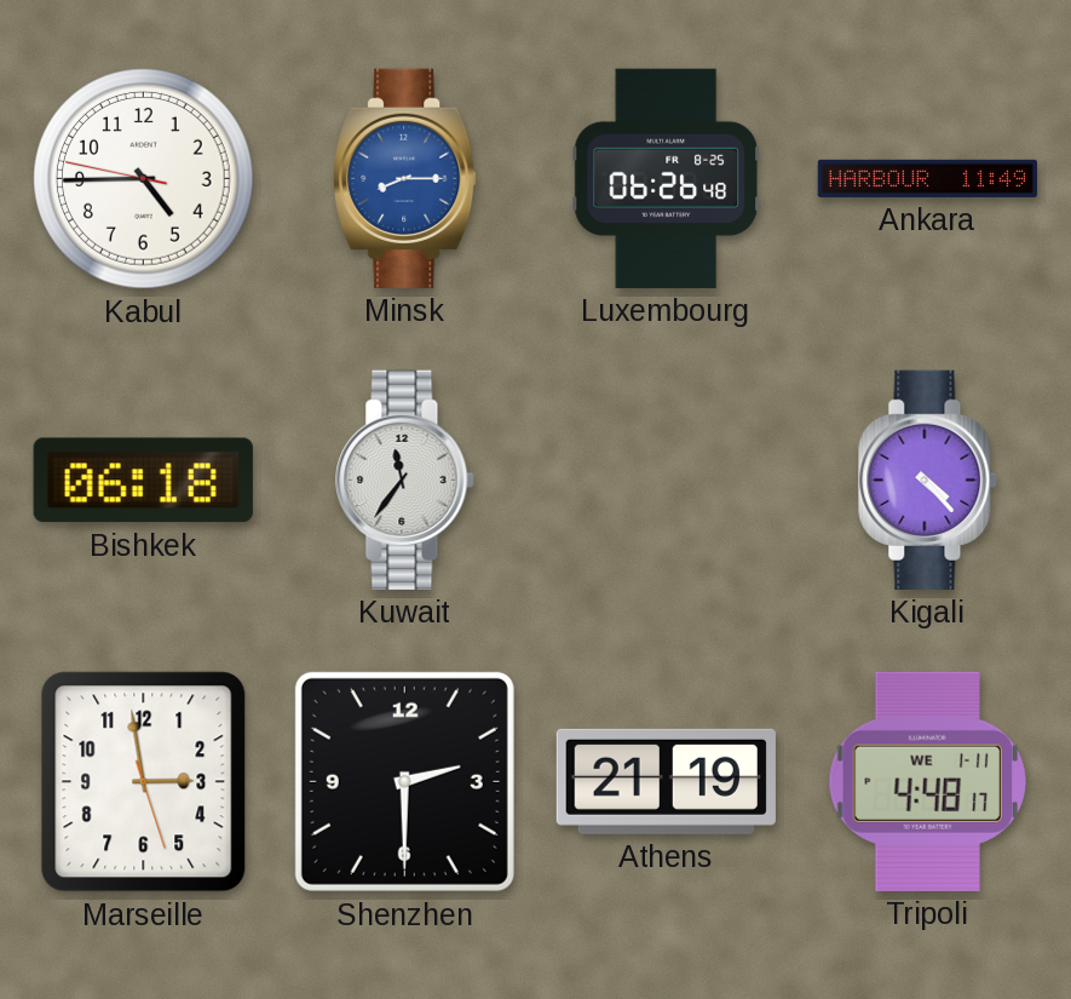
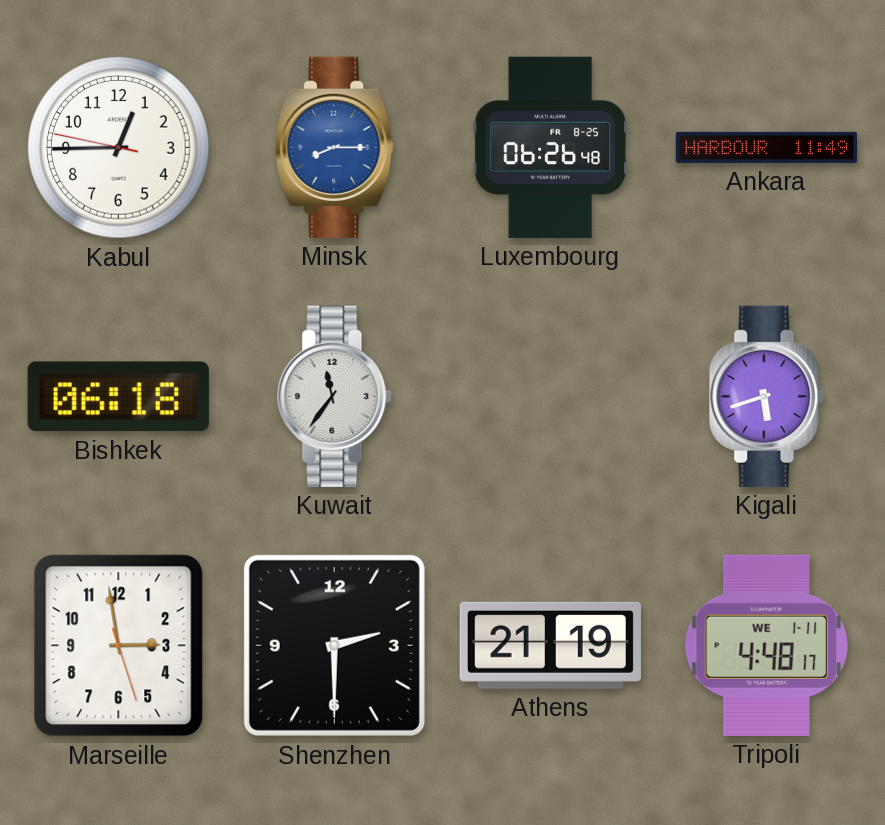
Kabul: 4:44 -> 12:44 (119, 148)
Kigali: 4:23 -> 5:42 (767, 396)
